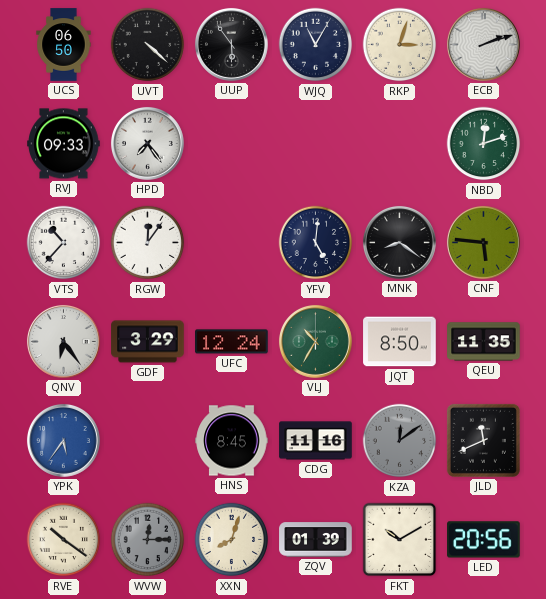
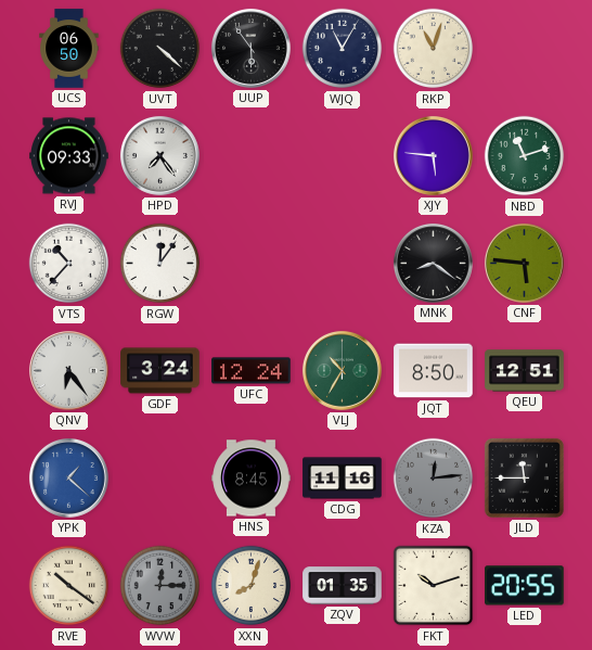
RKP: 3:03 -> 11:03 (434, 49)
ECB: 2:12 -> none (483, 44)
XJY: none -> 5:46 (433, 155)
NBD: 12:12 -> 11:12 (525, 156)
YFV: 5:01 -> none (316, 243)
GDF: 3:29 -> 3:24 (160, 371)
QEU: 11:35 -> 12:51 (525, 371)
YPK: 5:36 -> 1:22 (68, 477)
KZA: 12:09 -> 12:14 (434, 479)
JLD: 11:41 -> 11:45 (524, 477)
ZQV: 01:39 -> 01:35 (343, 586)
FKT: 10:10 -> 10:12 (434, 586)
LED: 20:56 -> 20:55 (525, 586)
